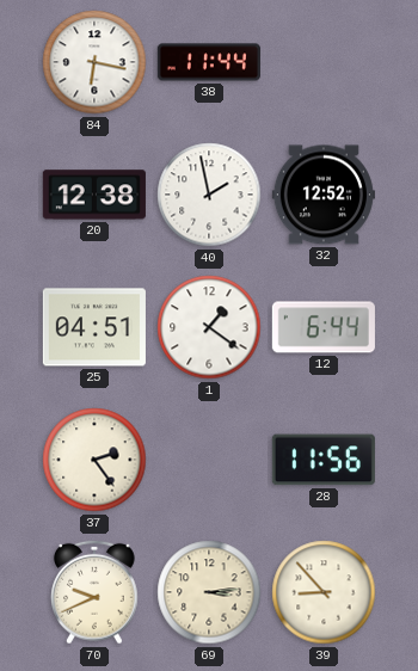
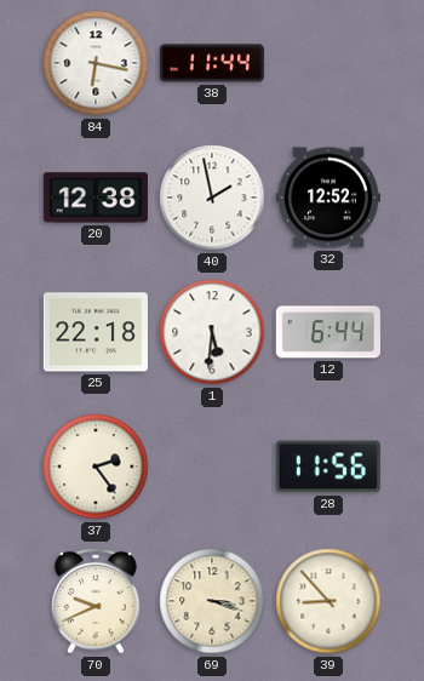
25: 04:51 -> 22:18 (96, 332)
1: 1:21 -> 5:31 (212, 332)
69: 3:14 -> 3:18 (212, 601)
